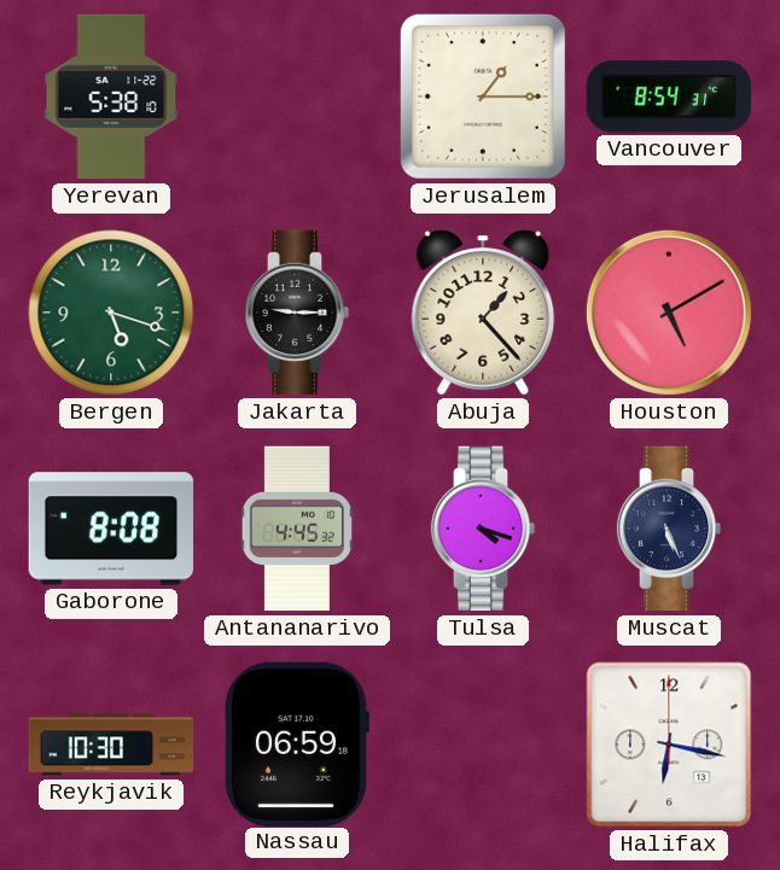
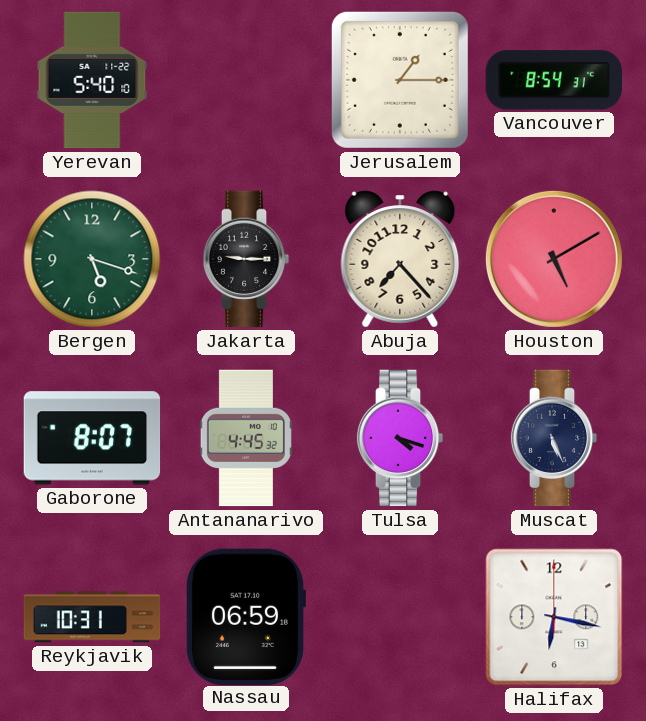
Yerevan: 5:38 -> 5:40 (92, 80)
Abuja: 1:23 -> 7:23 (400, 259)
Gaborone: 8:08 -> 8:07 (92, 438)
Reykjavik: 10:30 -> 10:31 (92, 617)
